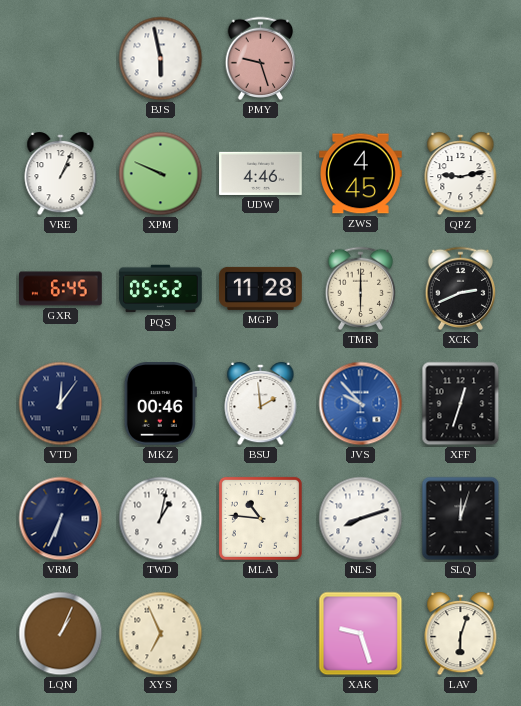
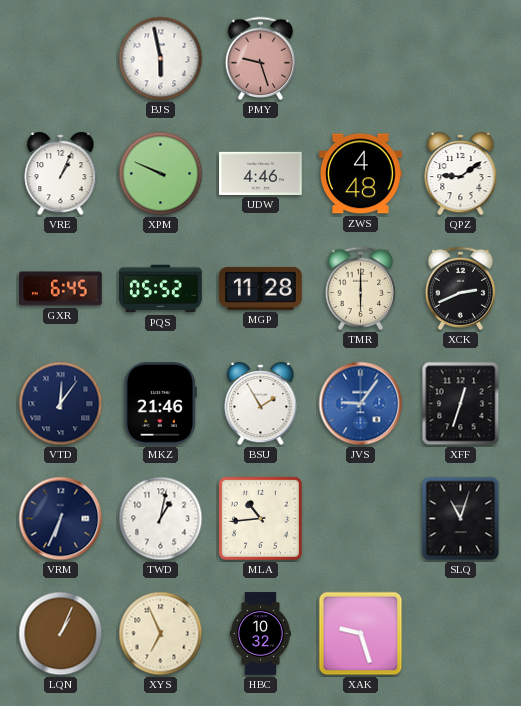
ZWS: 4:45 -> 4:48 (361, 174)
QPZ: 9:13 -> 9:09 (461, 174)
MKZ: 00:46 -> 21:46 (160, 404)
BSU: 1:59 -> 1:55 (261, 404)
JVS: 9:53 -> 9:06 (361, 404)
MLA: 10:46 -> 10:44 (260, 518)
NLS: 8:12 -> none (361, 519)
SLQ: 12:03 -> 11:03 (461, 519)
HBC: none -> 10:32 (260, 634)
LAV: 6:03 -> none (461, 634)
